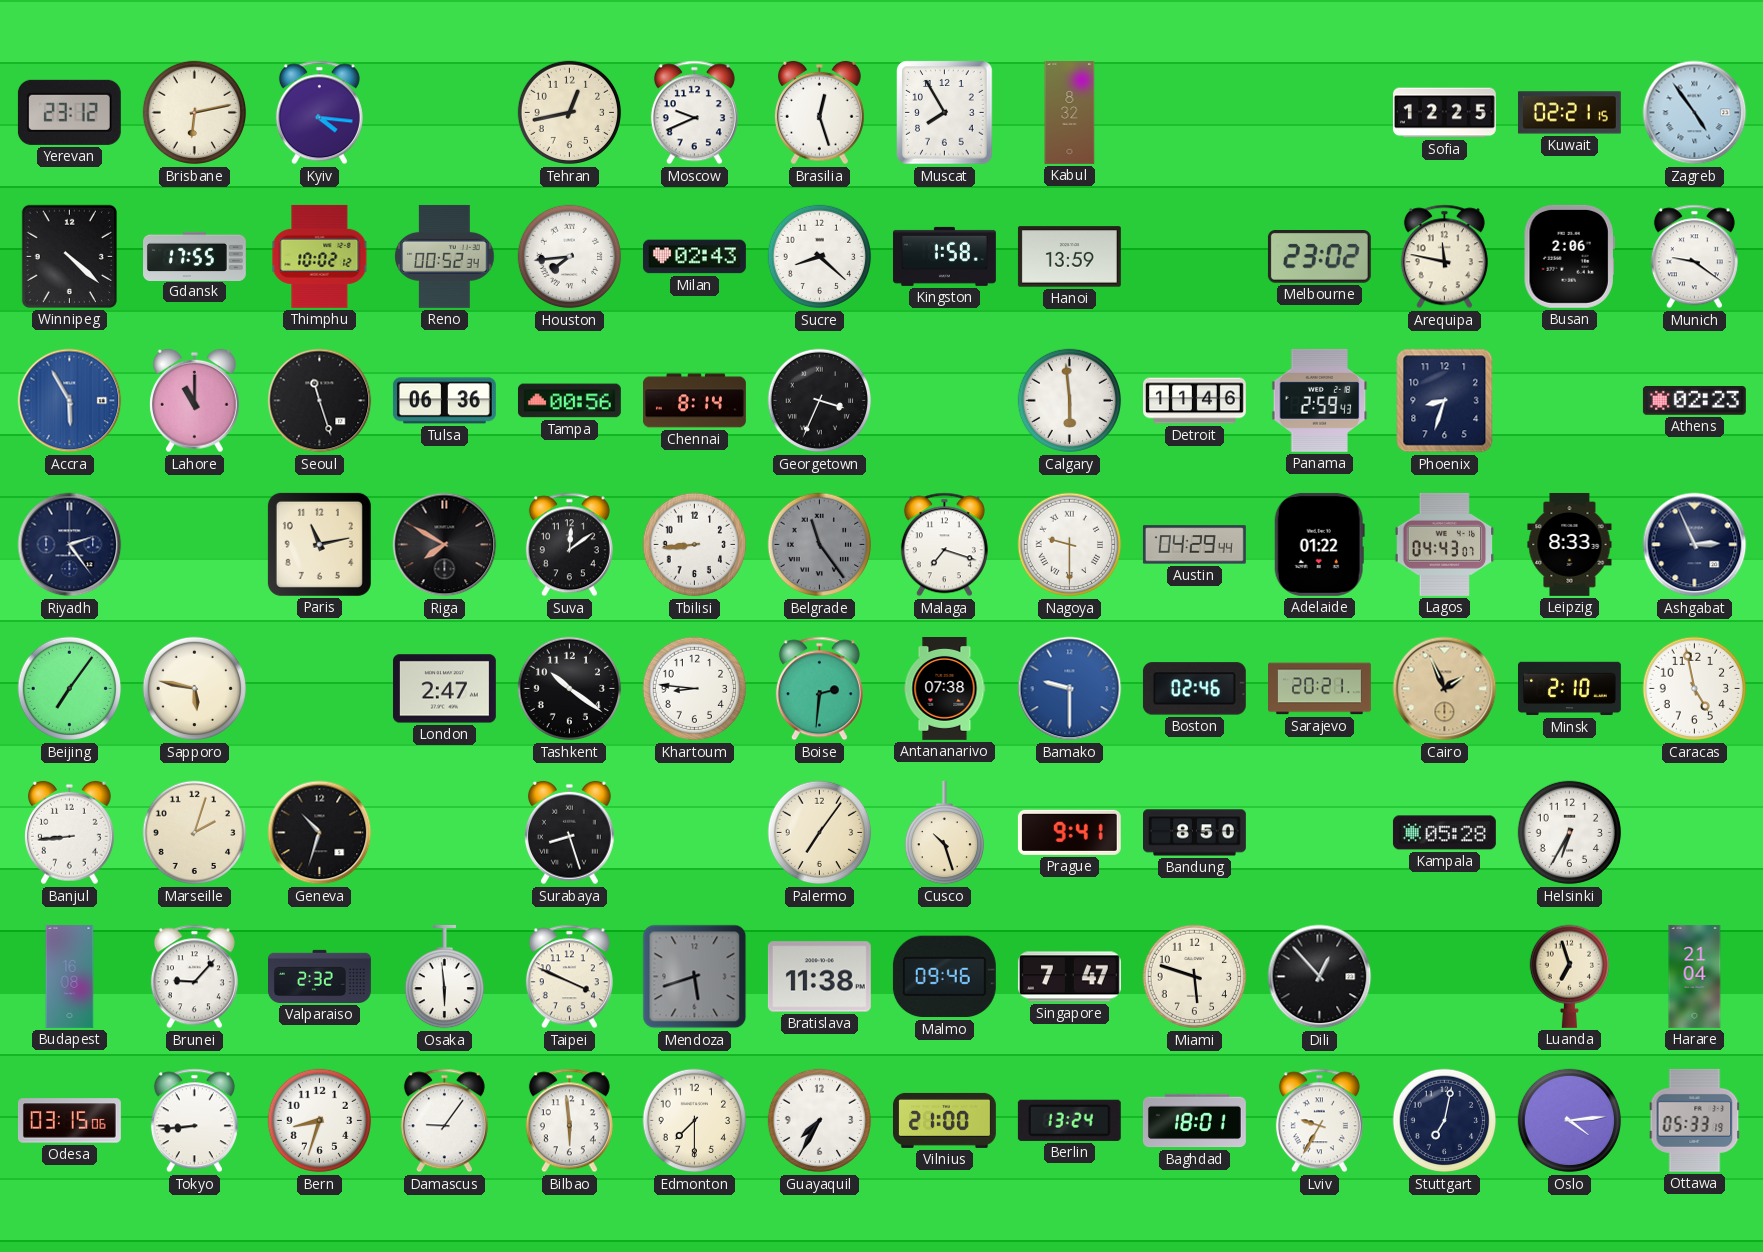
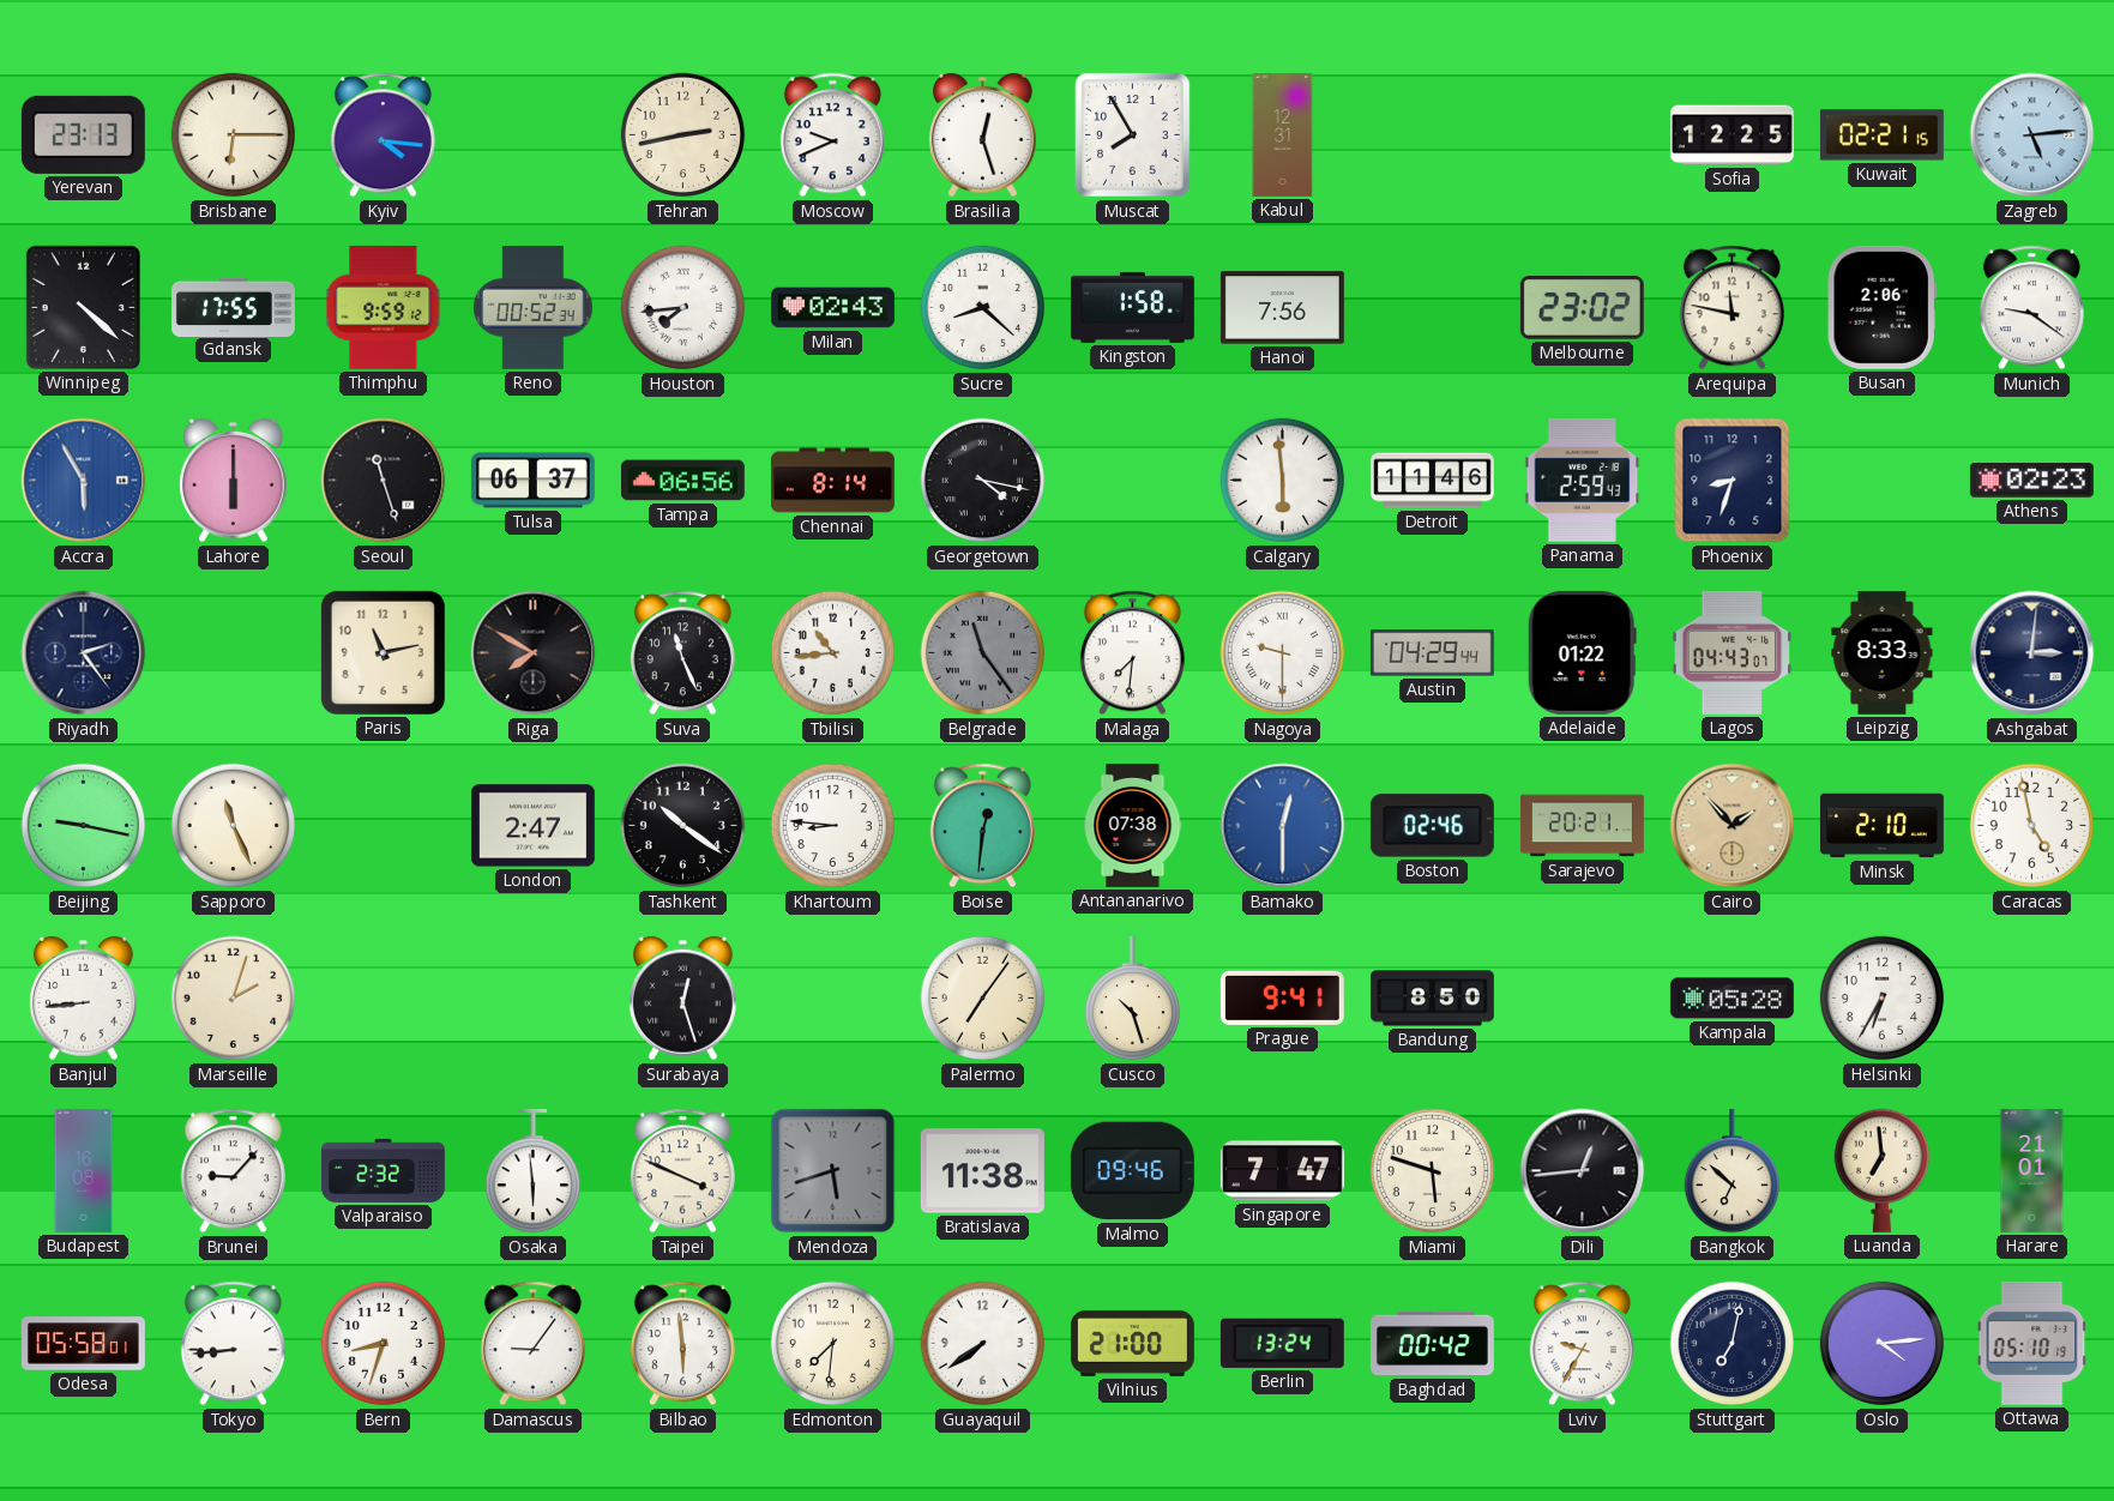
Yerevan: 23:12 -> 23:13 (83, 134)
Brisbane: 6:13 -> 6:15 (234, 135)
Tehran: 12:43 -> 2:43 (683, 135)
Kabul: 8:32 -> 12:31 (1283, 135)
Zagreb: 4:54 -> 5:14 (2032, 135)
Thimphu: 10:02 -> 9:59 (384, 307)
Hanoi: 13:59 -> 7:56 (1282, 308)
Lahore: 11:00 -> 6:00 (233, 481)
Tulsa: 06:36 -> 06:37 (532, 481)
Tampa: 00:56 -> 06:56 (682, 481)
Georgetown: 3:34 -> 4:17 (983, 481)
Suva: 12:09 -> 11:26 (682, 653)
Tbilisi: 8:44 -> 10:44 (833, 653)
Malaga: 7:18 -> 7:31 (1132, 653)
Ashgabat: 2:56 -> 3:01 (2032, 653)
Beijing: 7:06 -> 9:17 (84, 826)
Sapporo: 5:47 -> 11:26 (234, 826)
Boise: 2:31 -> 12:31 (982, 826)
Bamako: 9:30 -> 12:30 (1283, 826)
Cairo: 1:56 -> 1:53 (1733, 826)
Geneva: 10:33 -> none (320, 833)
Surabaya: 8:27 -> 12:27 (682, 999)
Dili: 12:53 -> 12:44 (1583, 1171)
Bangkok: none -> 6:52 (1731, 1171)
Luanda: 6:57 -> 6:59 (1881, 1170)
Harare: 21:04 -> 21:01 (2032, 1171)
Odesa: 03:15 -> 05:58 (83, 1344)
Edmonton: 7:30 -> 7:31 (833, 1344)
Guayaquil: 7:35 -> 7:39 (983, 1344)
Baghdad: 18:01 -> 00:42 (1432, 1344)
Ottawa: 05:33 -> 05:10 (2032, 1343)
